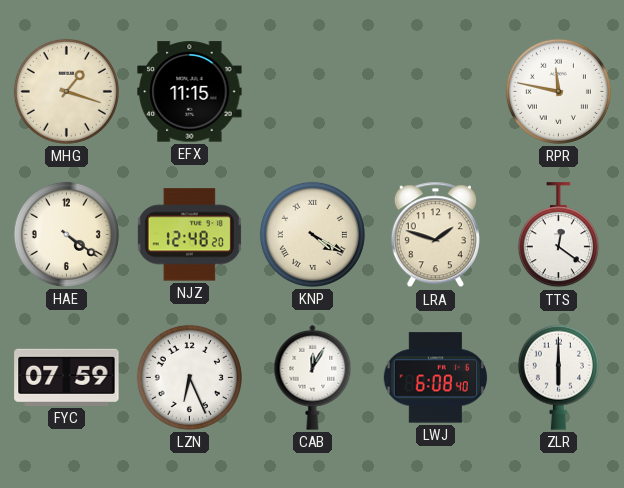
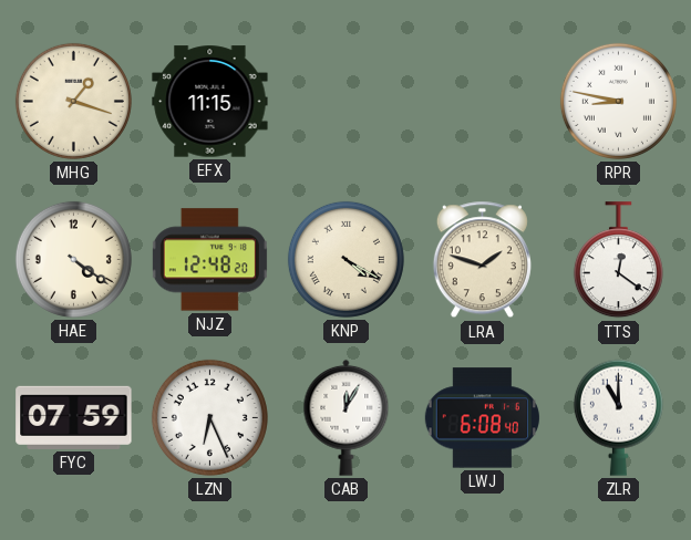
RPR: 11:47 -> 8:47 (618, 101)
ZLR: 6:00 -> 11:00 (618, 417)
